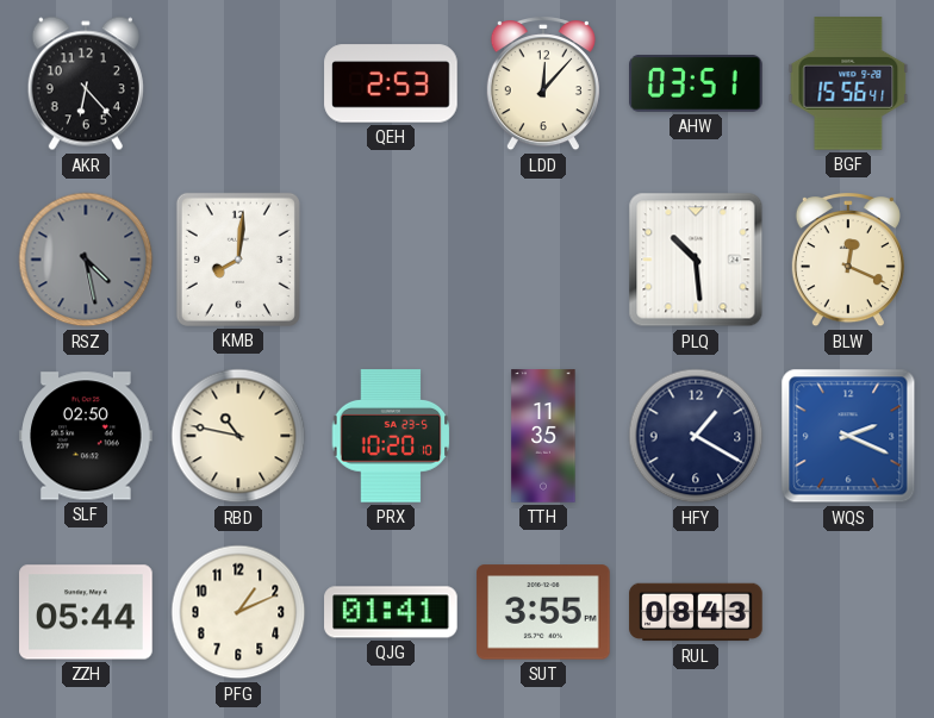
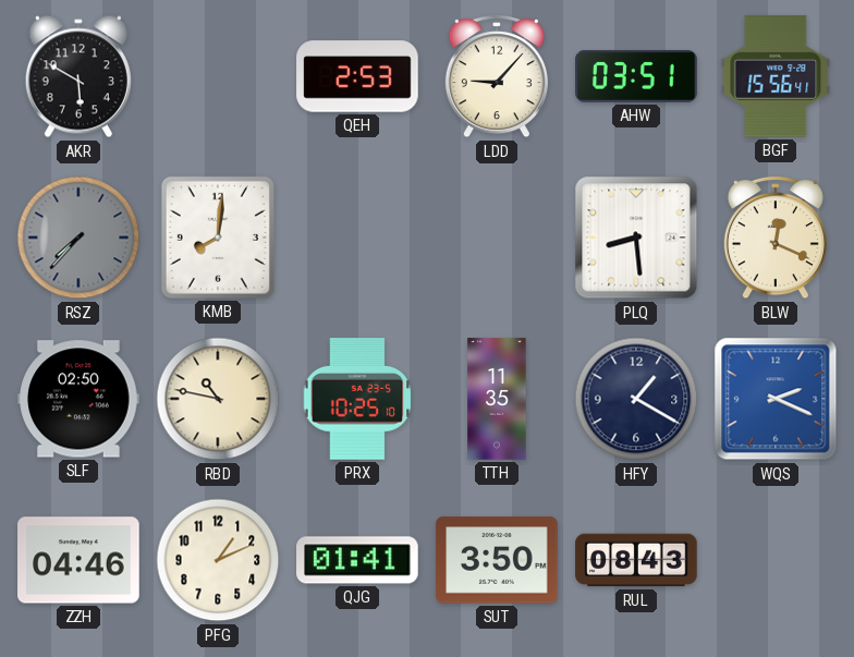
AKR: 6:23 -> 5:50 (78, 76)
LDD: 12:07 -> 9:07 (497, 77)
RSZ: 4:28 -> 7:37 (78, 238)
PLQ: 10:29 -> 8:29 (636, 238)
PRX: 10:20 -> 10:25 (357, 399)
ZZH: 05:44 -> 04:46 (78, 560)
SUT: 3:55 -> 3:50 (497, 560)
